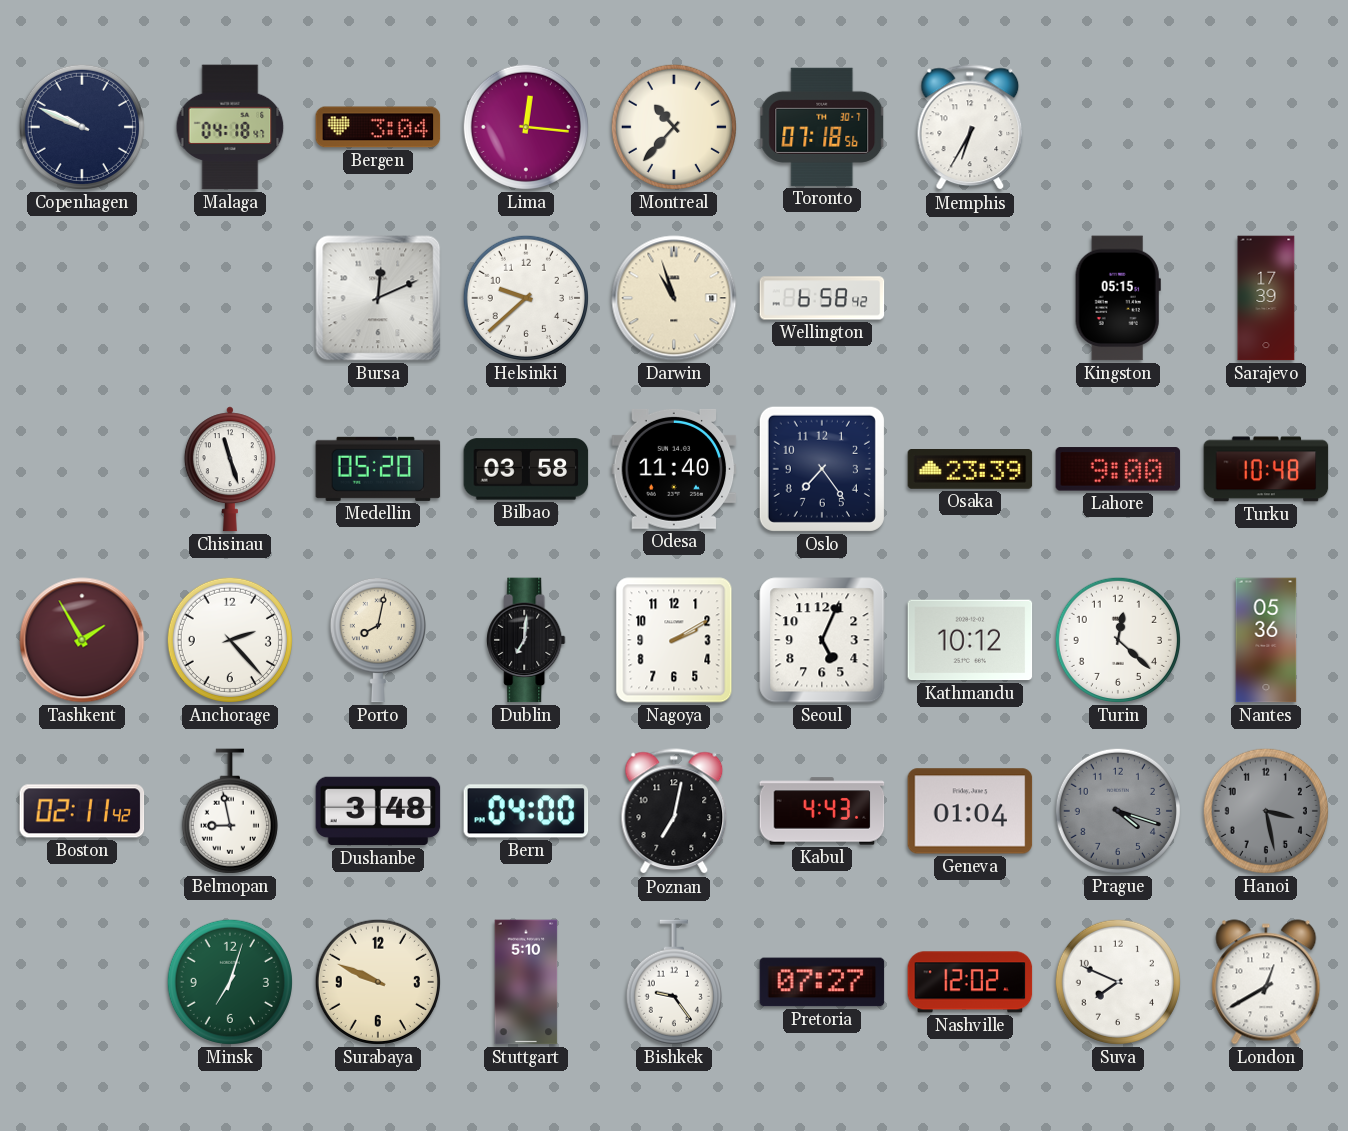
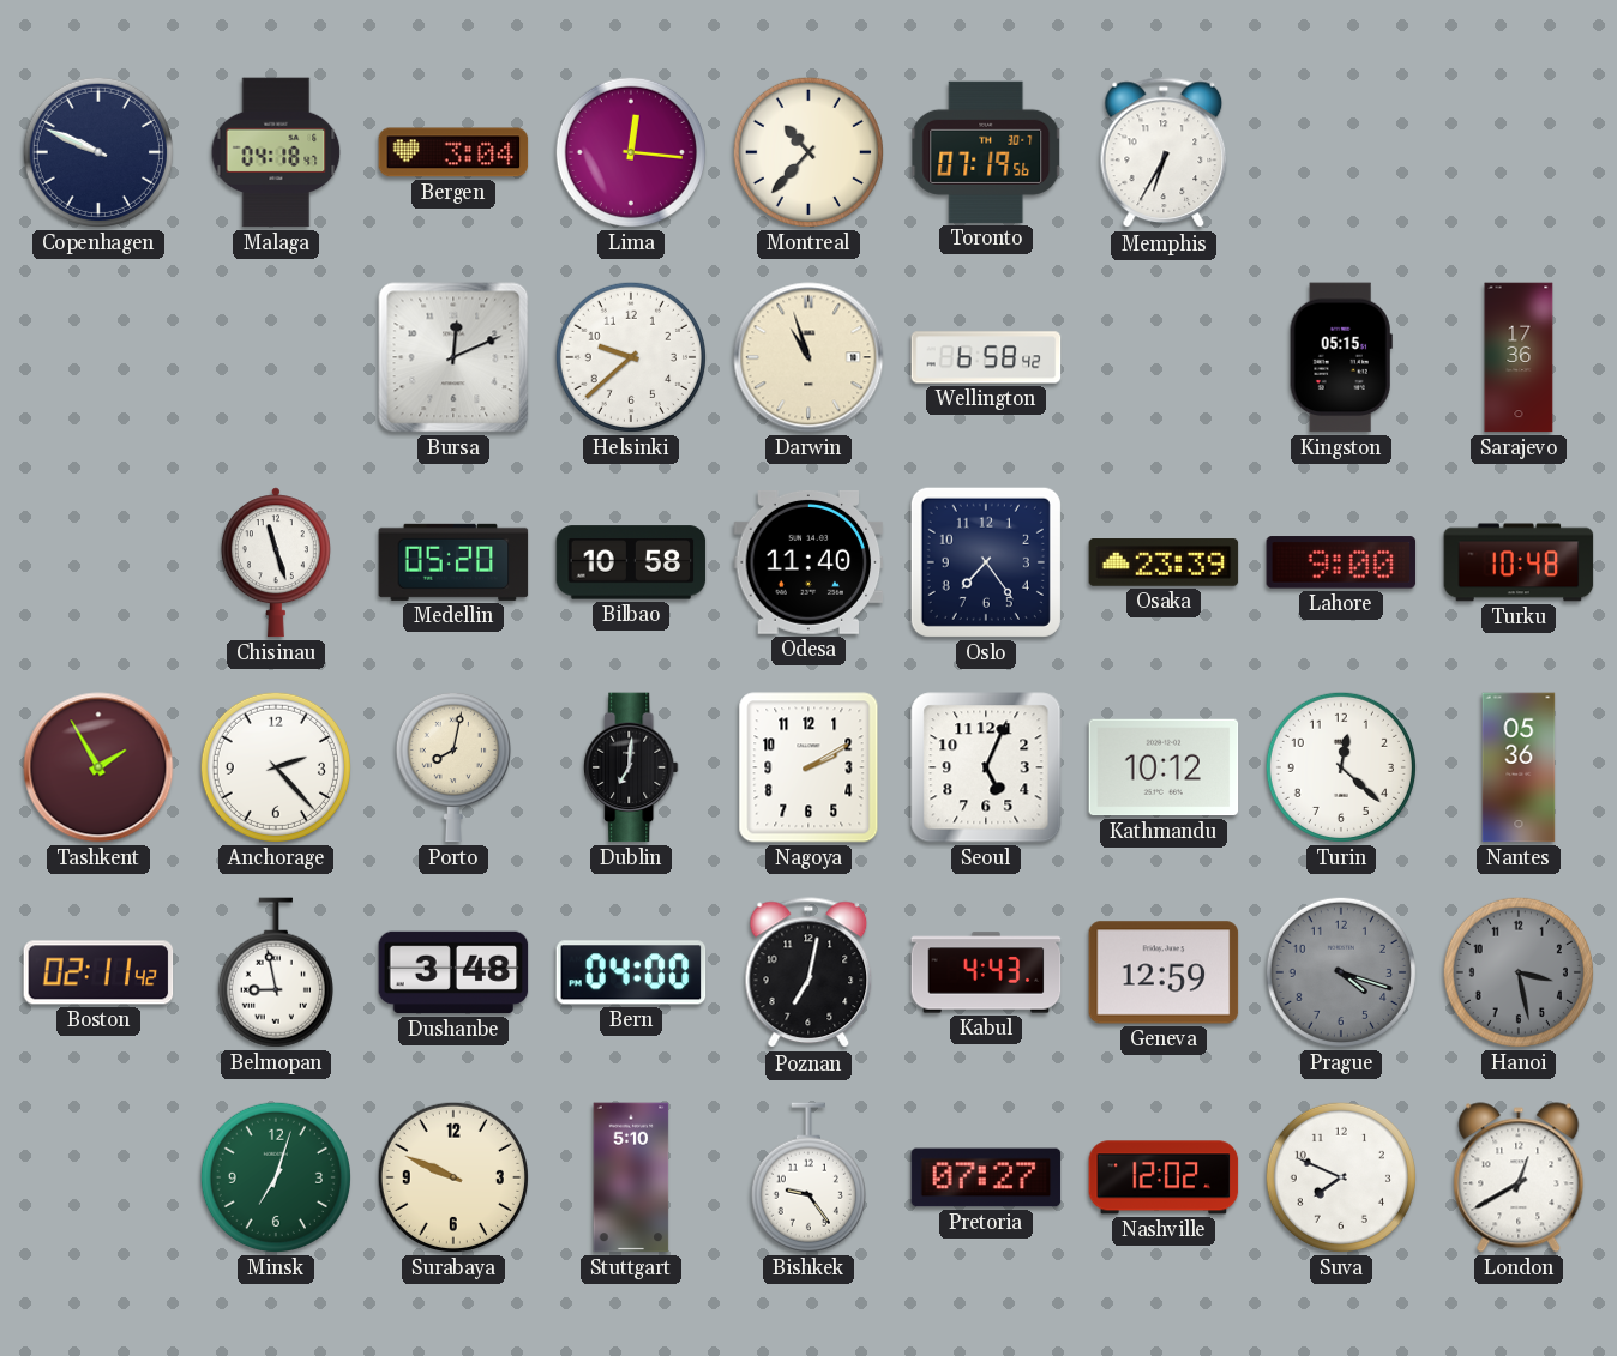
Toronto: 07:18 -> 07:19 (986, 152)
Sarajevo: 17:39 -> 17:36 (1519, 357)
Bilbao: 03:58 -> 10:58 (631, 562)
Geneva: 01:04 -> 12:59 (1164, 972)
